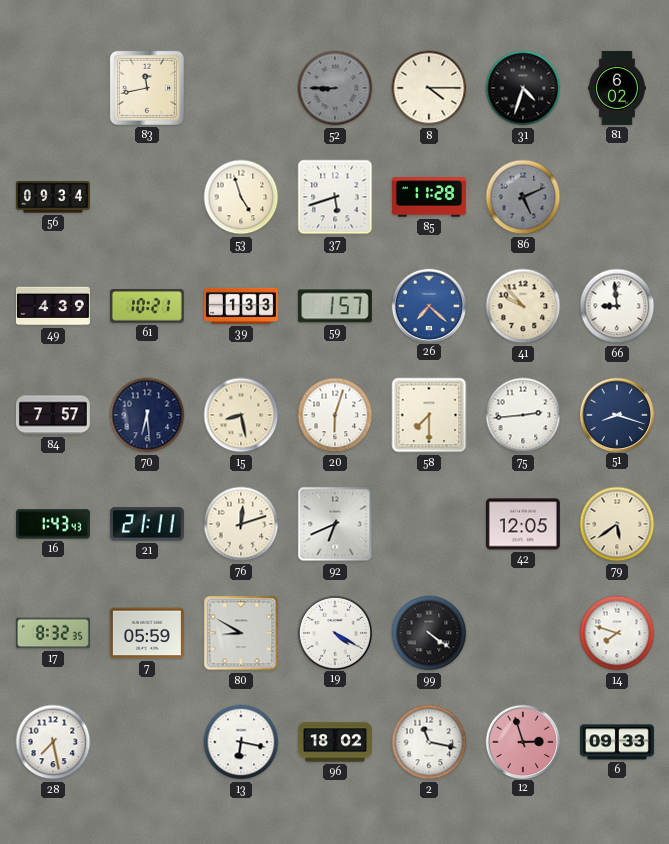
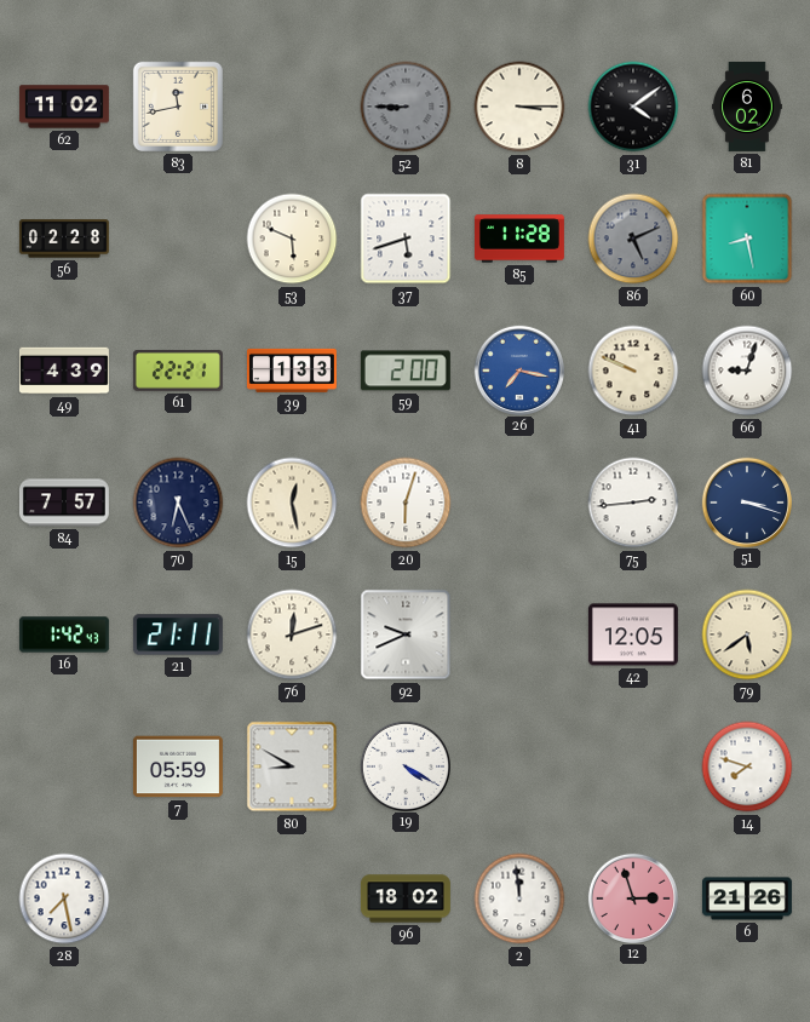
62: none -> 11:02 (64, 107)
8: 4:15 -> 3:15 (519, 107)
31: 4:33 -> 4:09 (633, 107)
56: 09:34 -> 02:28 (64, 239)
53: 4:57 -> 5:49 (292, 239)
60: none -> 8:28 (747, 239)
61: 10:21 -> 22:21 (178, 371)
59: 1:57 -> 2:00 (406, 371)
26: 7:22 -> 7:17 (518, 369)
41: 9:53 -> 9:49 (633, 371)
66: 8:59 -> 9:03 (747, 371)
70: 6:29 -> 6:26 (178, 503)
15: 8:28 -> 12:28 (292, 503)
58: 7:30 -> none (429, 415)
51: 8:18 -> 3:18 (746, 501)
16: 1:43 -> 1:42 (64, 635)
92: 6:41 -> 9:41 (406, 635)
17: 8:32 -> none (53, 633)
99: 4:21 -> none (429, 633)
13: 6:17 -> none (241, 742)
2: 11:17 -> 11:59 (519, 898)
6: 09:33 -> 21:26 (747, 898)
